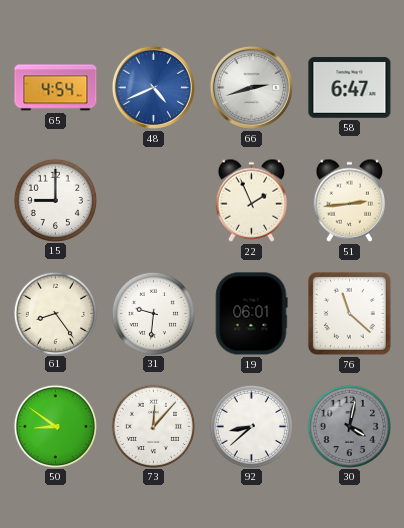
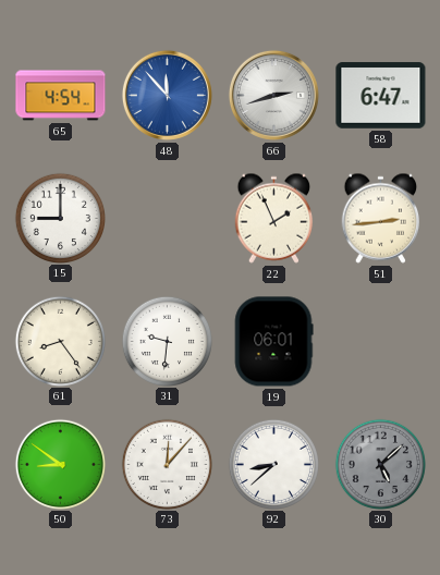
48: 4:41 -> 11:53 (167, 95)
76: 11:22 -> none (349, 313)
30: 4:02 -> 5:08 (380, 464)
